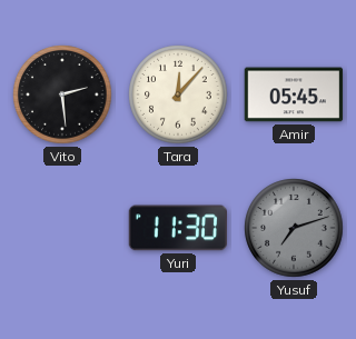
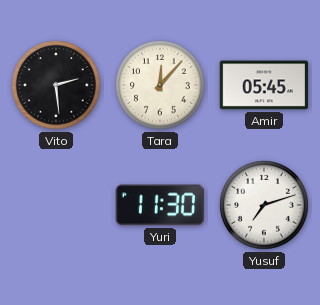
Yusuf dial: grey -> white (264, 205)
